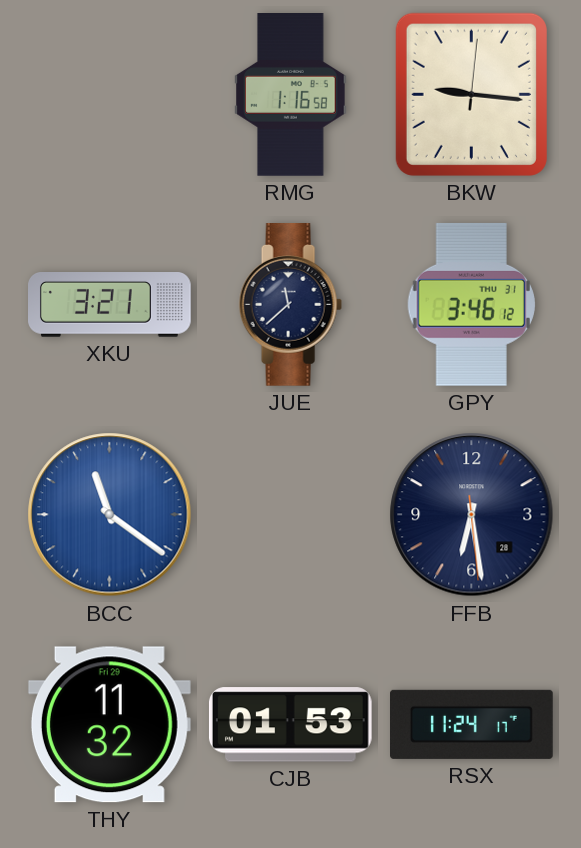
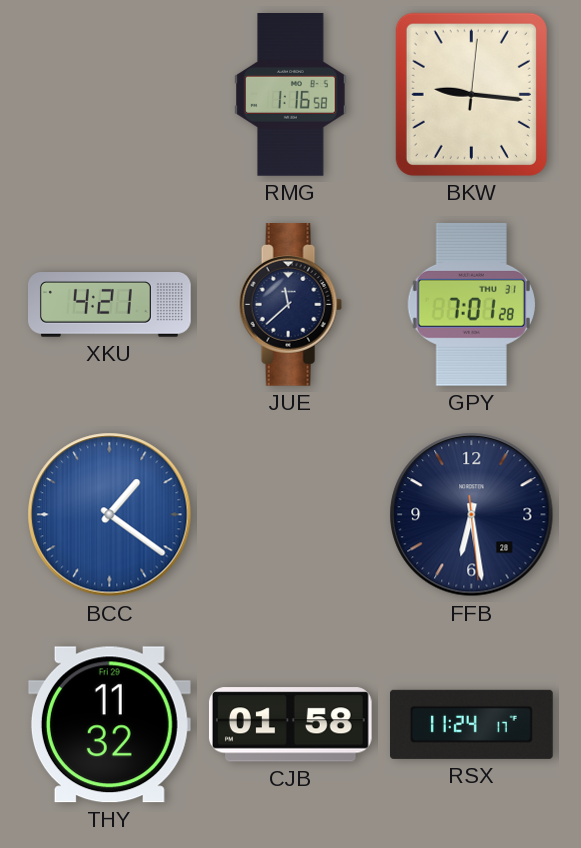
XKU: 3:21 -> 4:21 (110, 305)
GPY: 3:46 -> 7:01 (471, 304)
BCC: 11:21 -> 1:21 (110, 515)
CJB: 01:53 -> 01:58 (290, 725)
